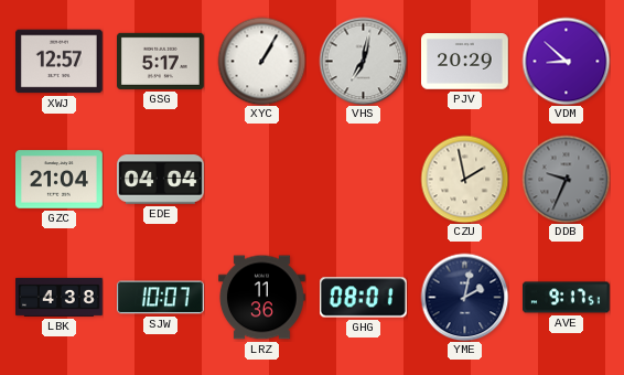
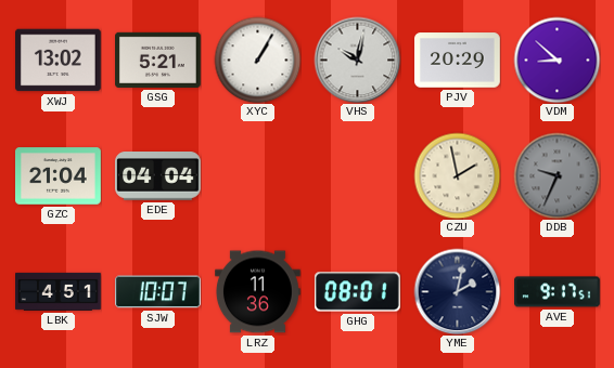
XWJ: 12:57 -> 13:02 (59, 61)
GSG: 5:17 -> 5:21 (158, 60)
VHS: 7:02 -> 10:02 (357, 60)
LBK: 4:38 -> 4:51 (59, 291)
